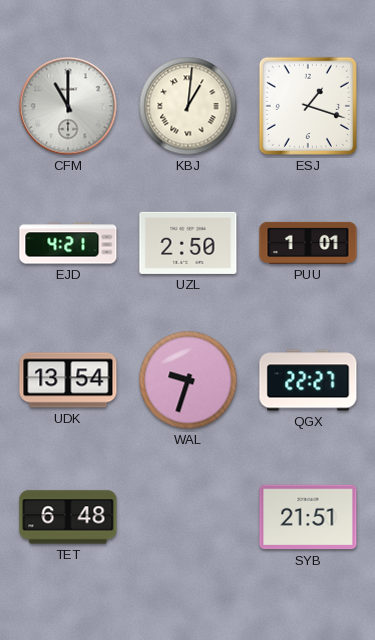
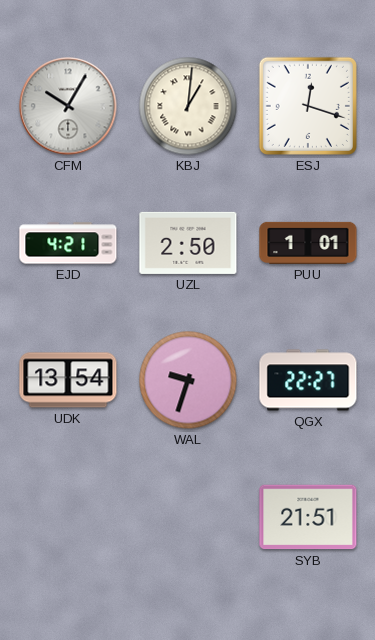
CFM: 11:00 -> 10:05 (68, 106)
ESJ: 1:18 -> 12:18 (308, 106)
TET: 6:48 -> none (68, 517)
